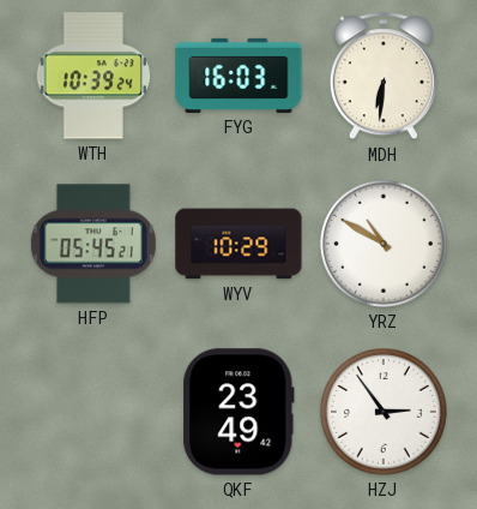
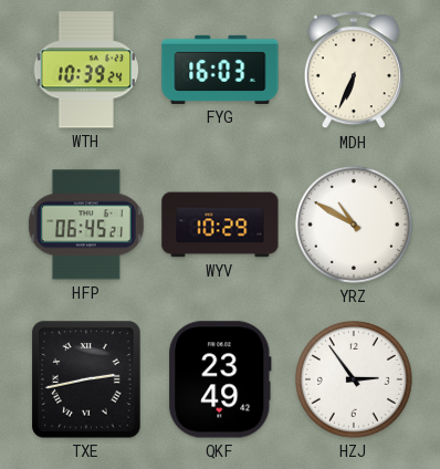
MDH: 6:31 -> 6:34 (354, 71)
HFP: 05:45 -> 06:45 (86, 225)
TXE: none -> 2:43 (86, 379)
